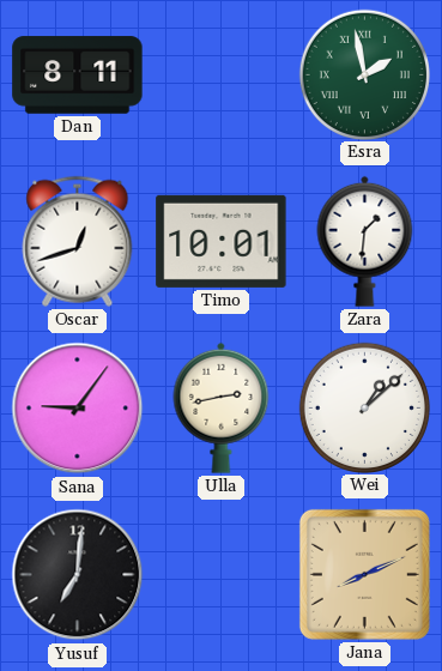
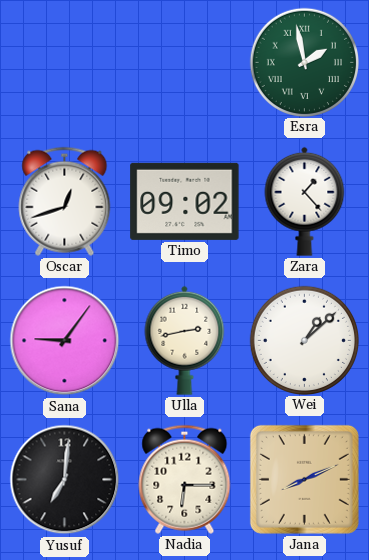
Dan: 8:11 -> none (78, 75)
Timo: 10:01 -> 09:02 (185, 201)
Zara: 1:31 -> 1:23 (305, 201)
Nadia: none -> 6:15 (185, 479)
